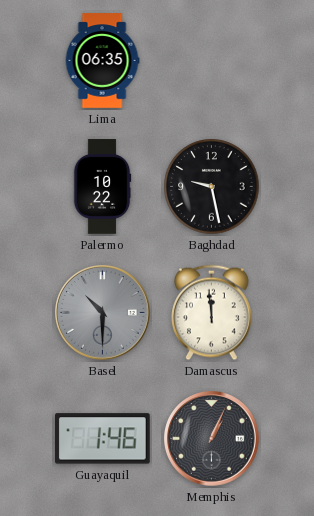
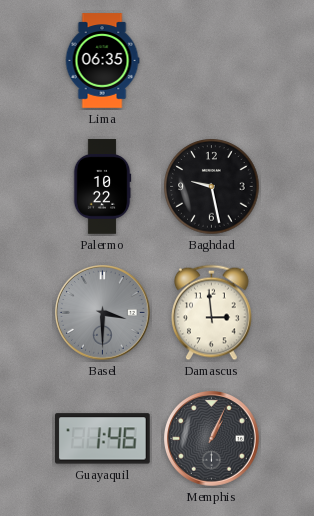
Basel: 10:30 -> 3:30 (103, 313)
Damascus: 11:59 -> 2:59 (212, 313)
